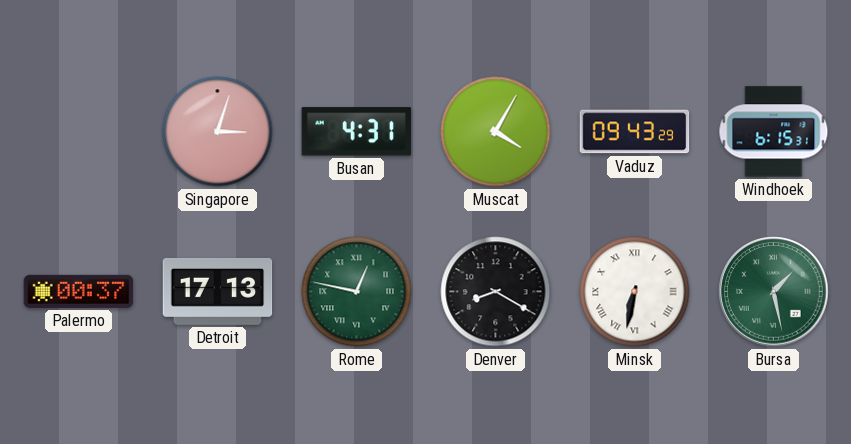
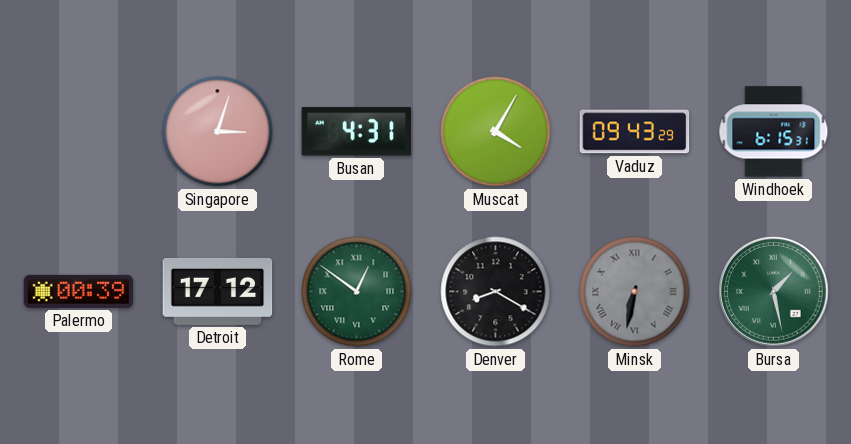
Palermo: 00:37 -> 00:39 (79, 291)
Detroit: 17:13 -> 17:12 (218, 291)
Rome: 12:47 -> 12:51 (357, 292)
Minsk dial: white -> grey (635, 292)
